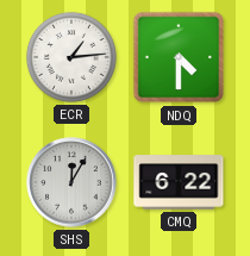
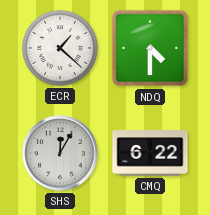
ECR: 1:14 -> 1:22 (60, 48)
